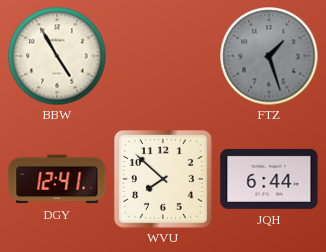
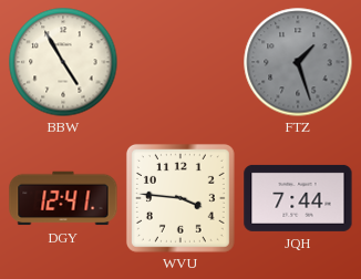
WVU: 7:52 -> 3:46 (180, 198)
JQH: 6:44 -> 7:44 (298, 198)
